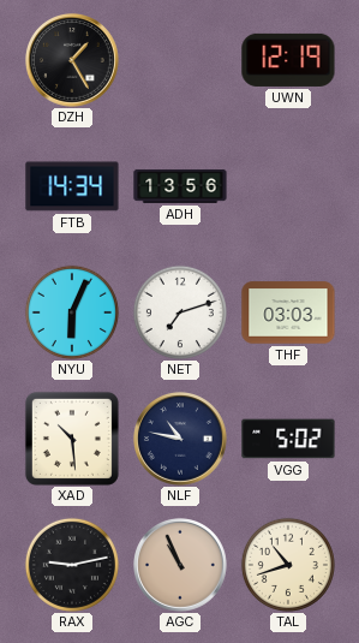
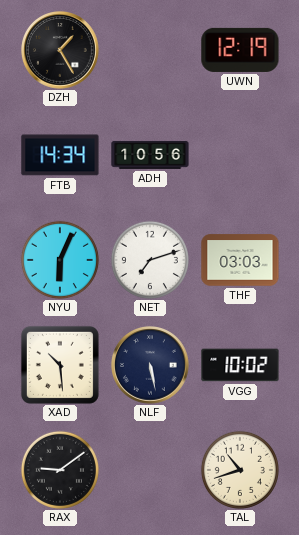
ADH: 13:56 -> 10:56 (150, 155)
NLF: 10:47 -> 5:28 (151, 366)
VGG: 5:02 -> 10:02 (240, 365)
RAX: 9:13 -> 9:09 (60, 470)
AGC: 10:56 -> none (181, 566)
